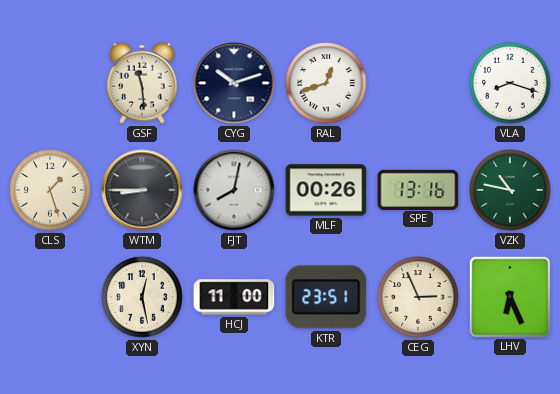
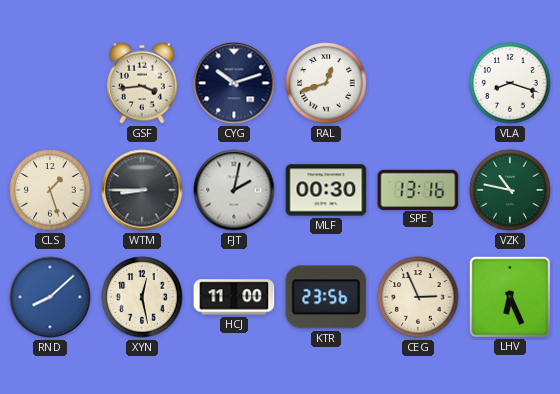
GSF: 11:29 -> 3:44 (142, 83)
FJT: 8:02 -> 2:02 (234, 190)
MLF: 00:26 -> 00:30 (326, 190)
RND: none -> 8:08 (50, 297)
KTR: 23:51 -> 23:56 (326, 297)
